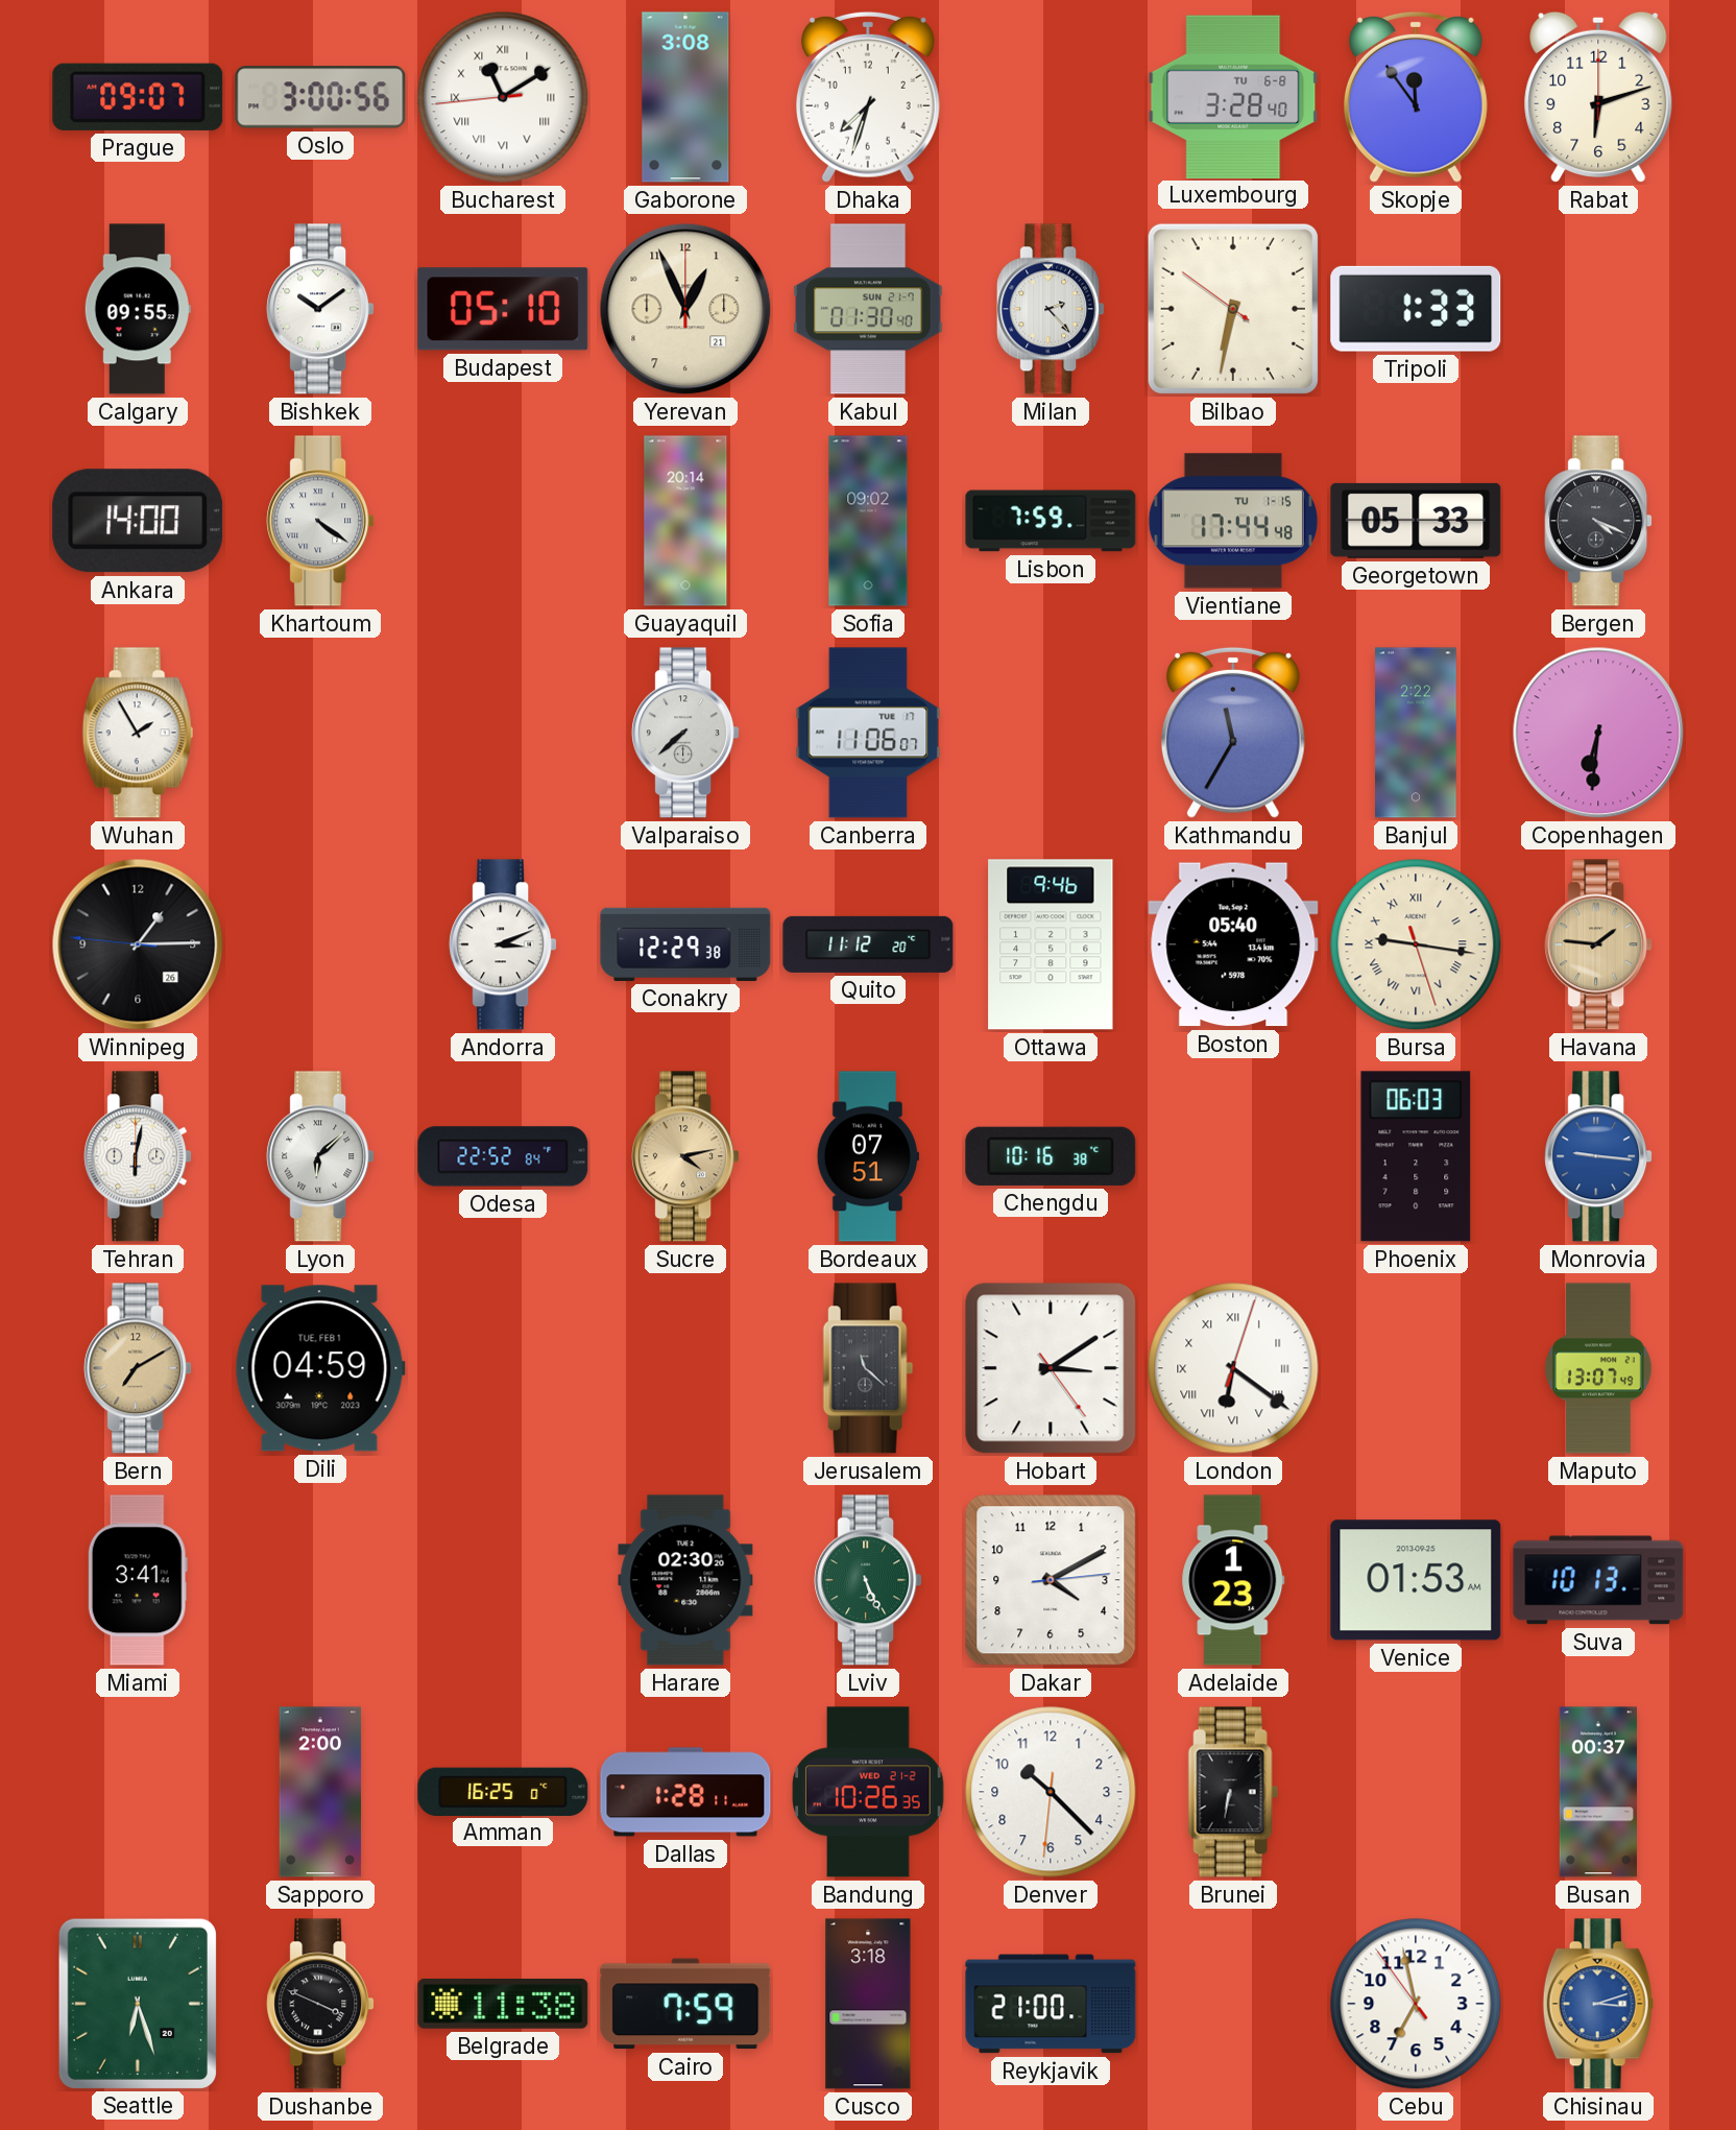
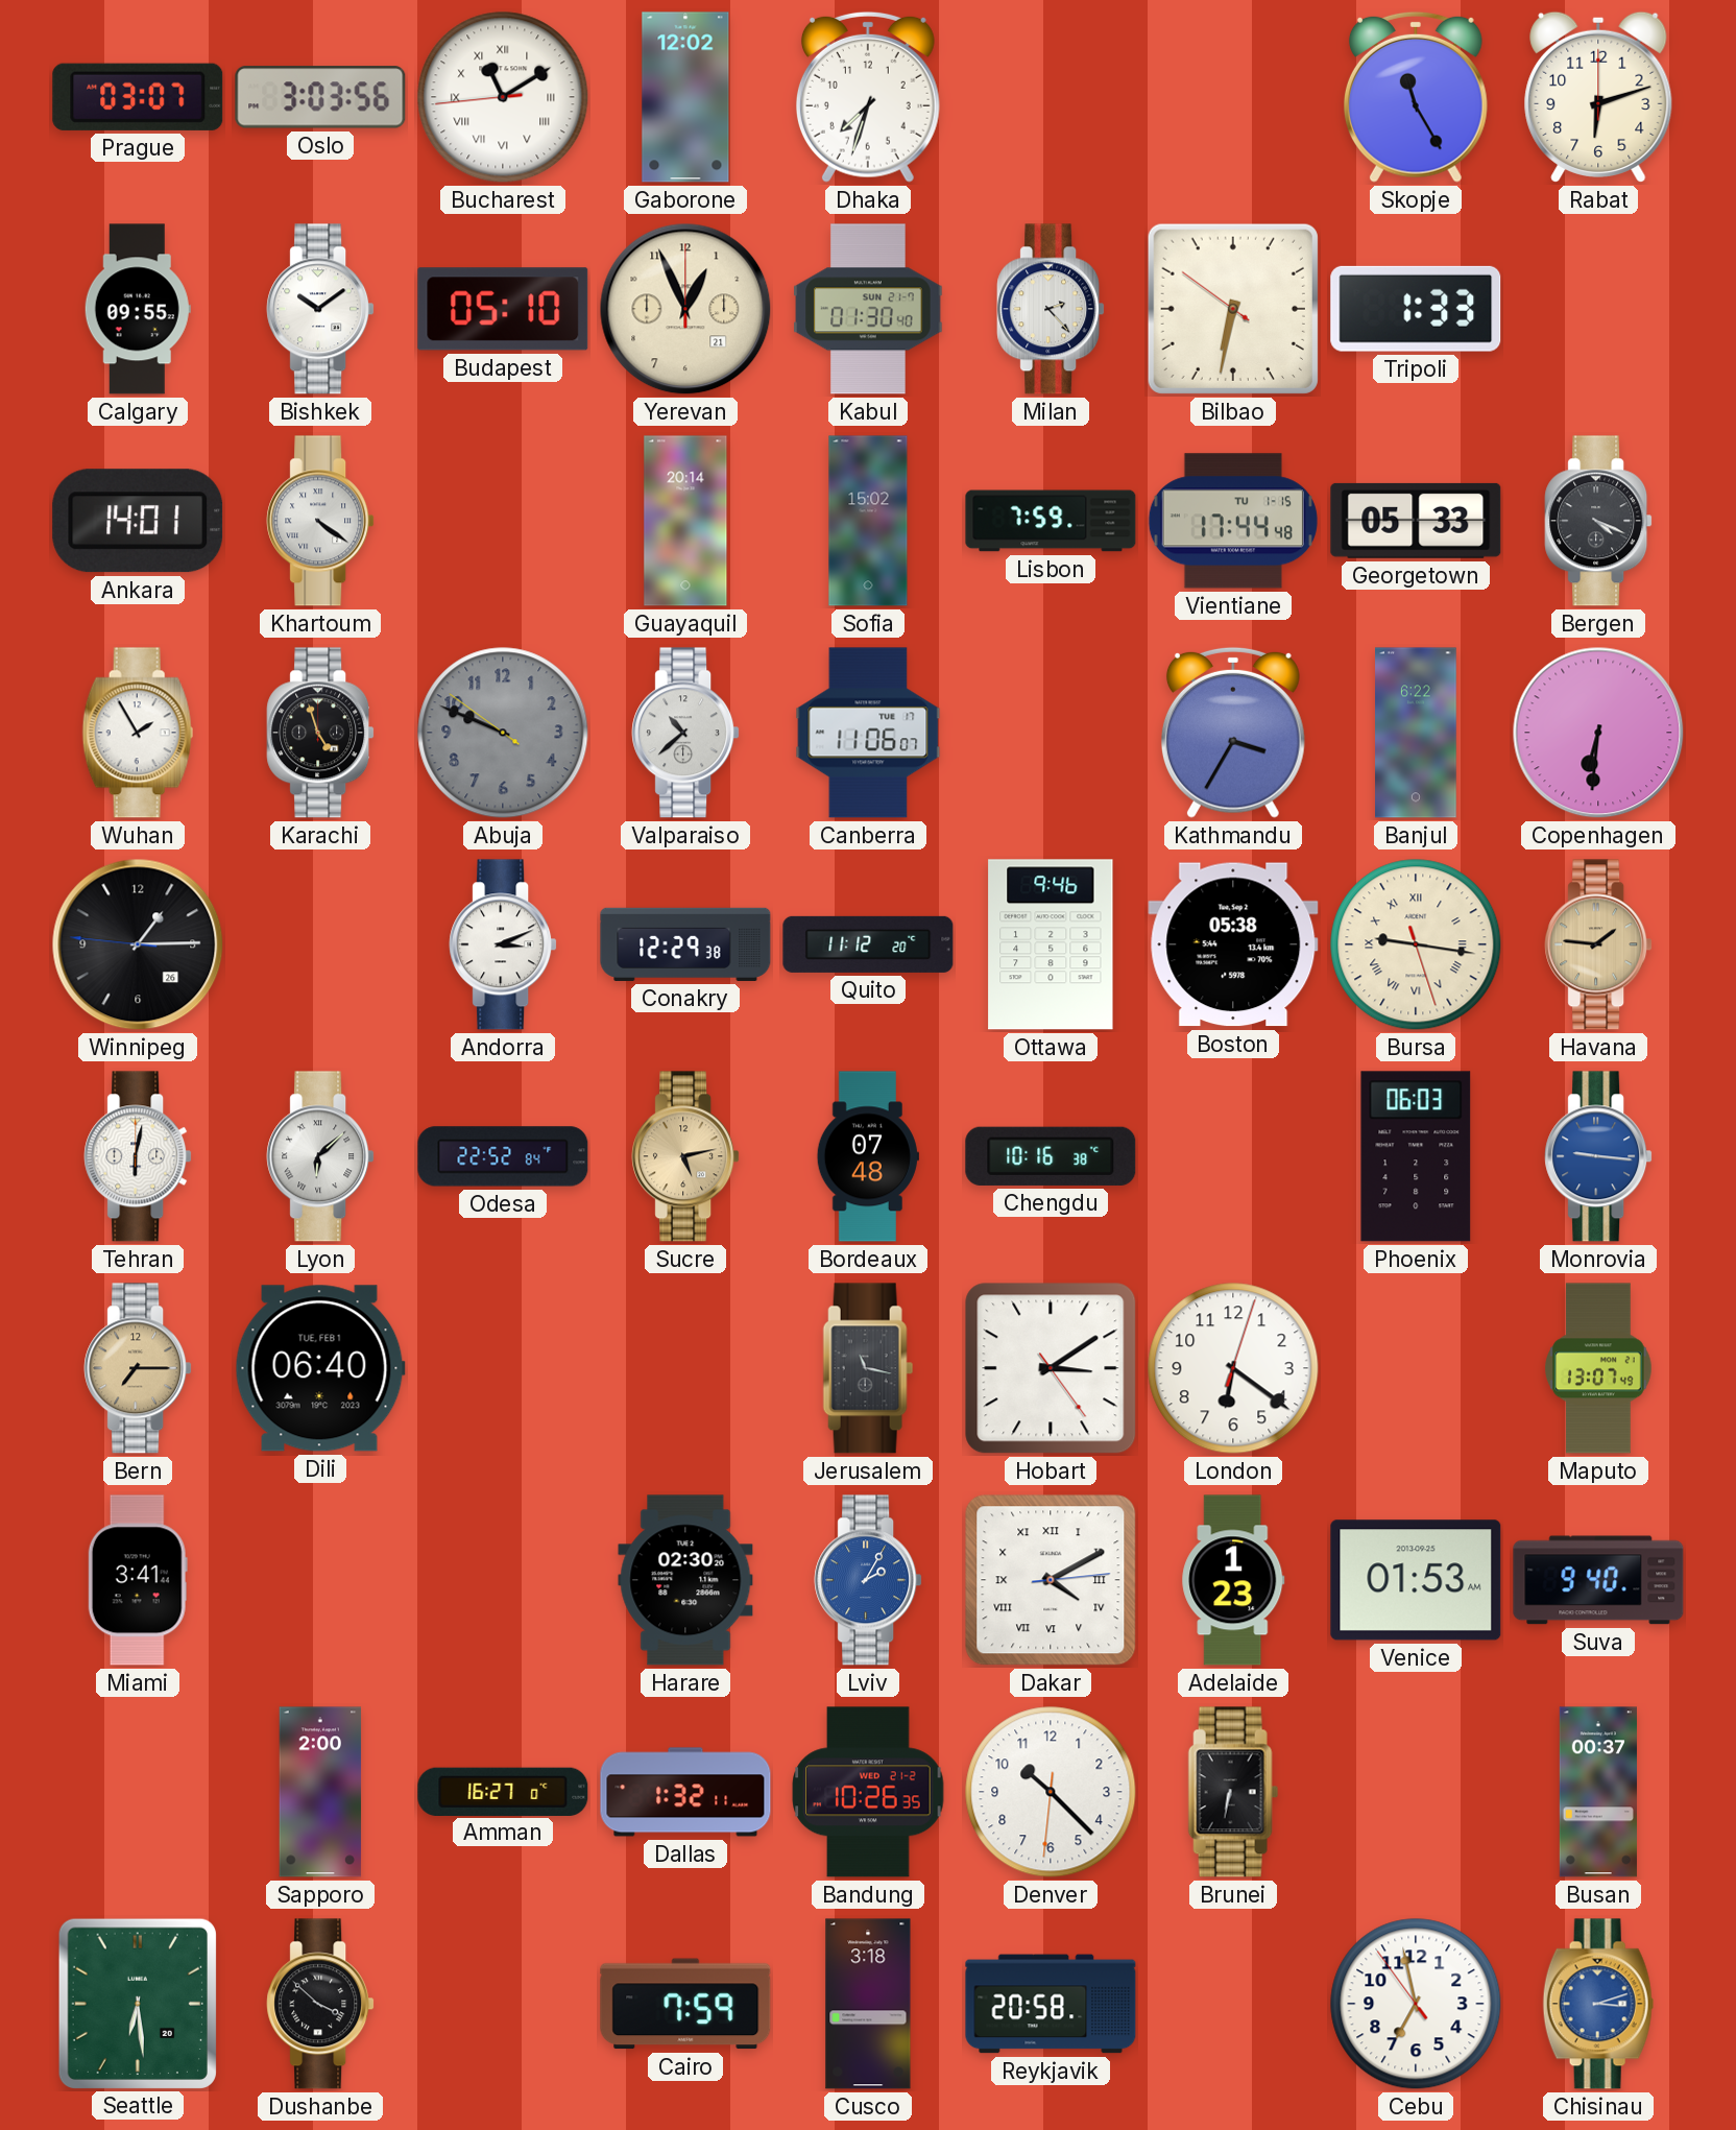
Prague: 09:07 -> 03:07 (138, 97)
Oslo: 3:00 -> 3:03 (320, 97)
Gaborone: 3:08 -> 12:02 (685, 97)
Luxembourg: 3:28 -> none (1233, 96)
Skopje: 11:54 -> 11:25 (1416, 97)
Ankara: 14:00 -> 14:01 (138, 521)
Sofia: 09:02 -> 15:02 (868, 521)
Karachi: none -> 4:57 (320, 733)
Abuja: none -> 9:48 (503, 733)
Valparaiso: 7:38 -> 10:38 (685, 733)
Kathmandu: 11:35 -> 3:35 (1233, 733)
Banjul: 2:22 -> 6:22 (1417, 733)
Boston: 05:40 -> 05:38 (1233, 944)
Sucre: 4:13 -> 5:13 (685, 1156)
Bordeaux: 07:51 -> 07:48 (868, 1156)
Bern: 7:10 -> 7:15 (138, 1368)
Dili: 04:59 -> 06:40 (320, 1368)
Jerusalem: 11:22 -> 11:17 (868, 1368)
London numerals: Roman -> Arabic (1233, 1368)
Lviv: 5:26 -> 2:05 (868, 1580)
Lviv dial: green -> blue (868, 1580)
Dakar numerals: Arabic -> Roman (1051, 1580)
Suva: 10:13 -> 9:40 (1598, 1580)
Amman: 16:25 -> 16:27 (503, 1791)
Dallas: 1:28 -> 1:32 (685, 1792)
Seattle: 6:27 -> 6:29 (138, 2003)
Dushanbe: 3:49 -> 3:52 (320, 2004)
Belgrade: 11:38 -> none (503, 2004)
Reykjavik: 21:00 -> 20:58 (1051, 2004)
